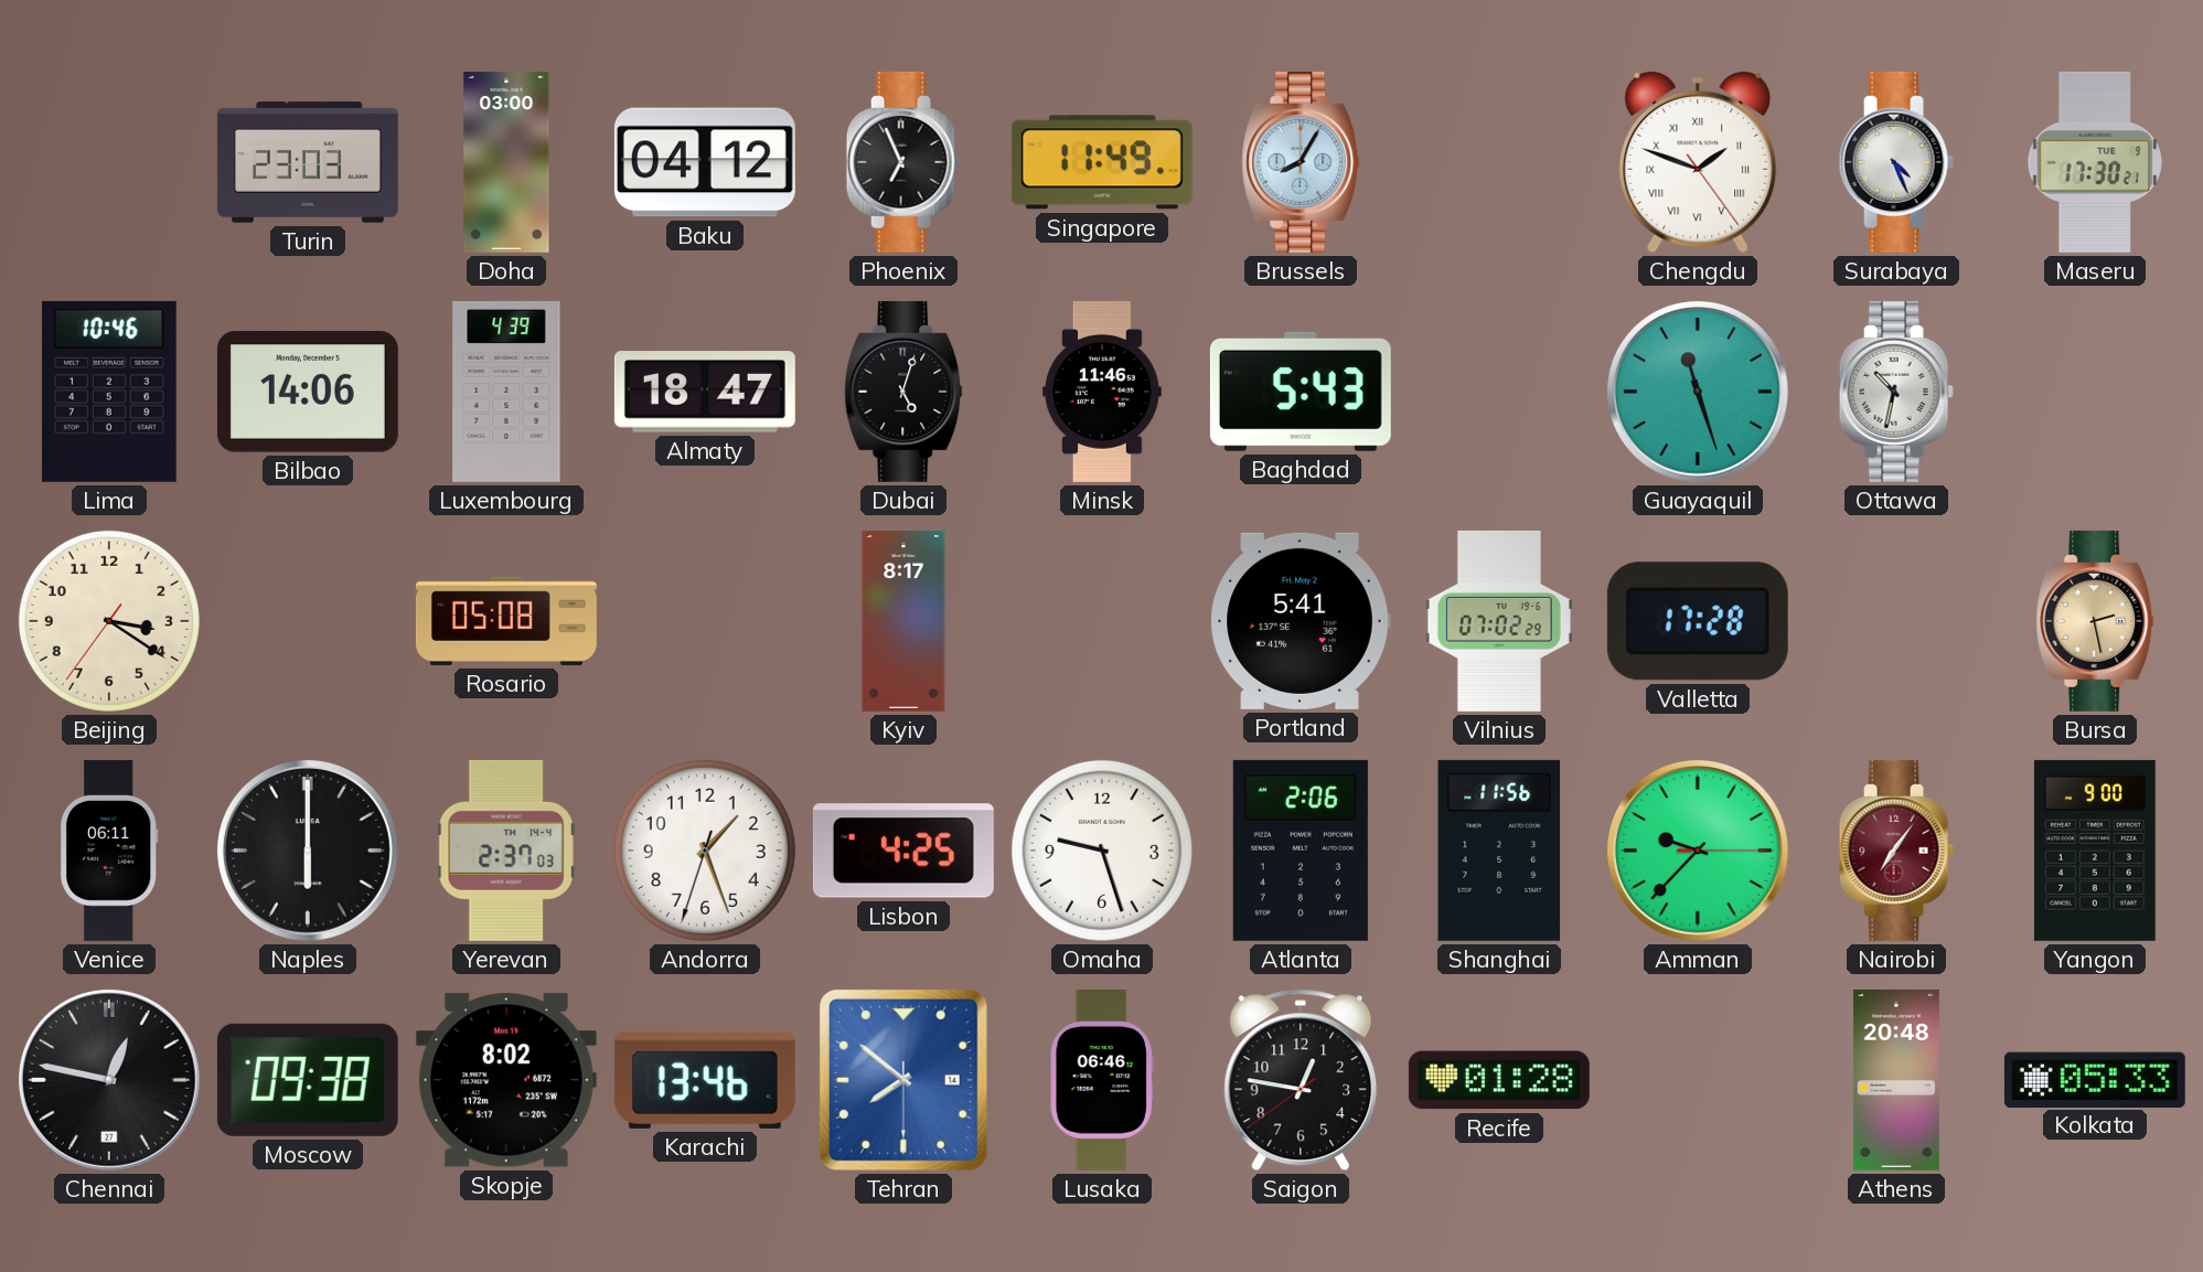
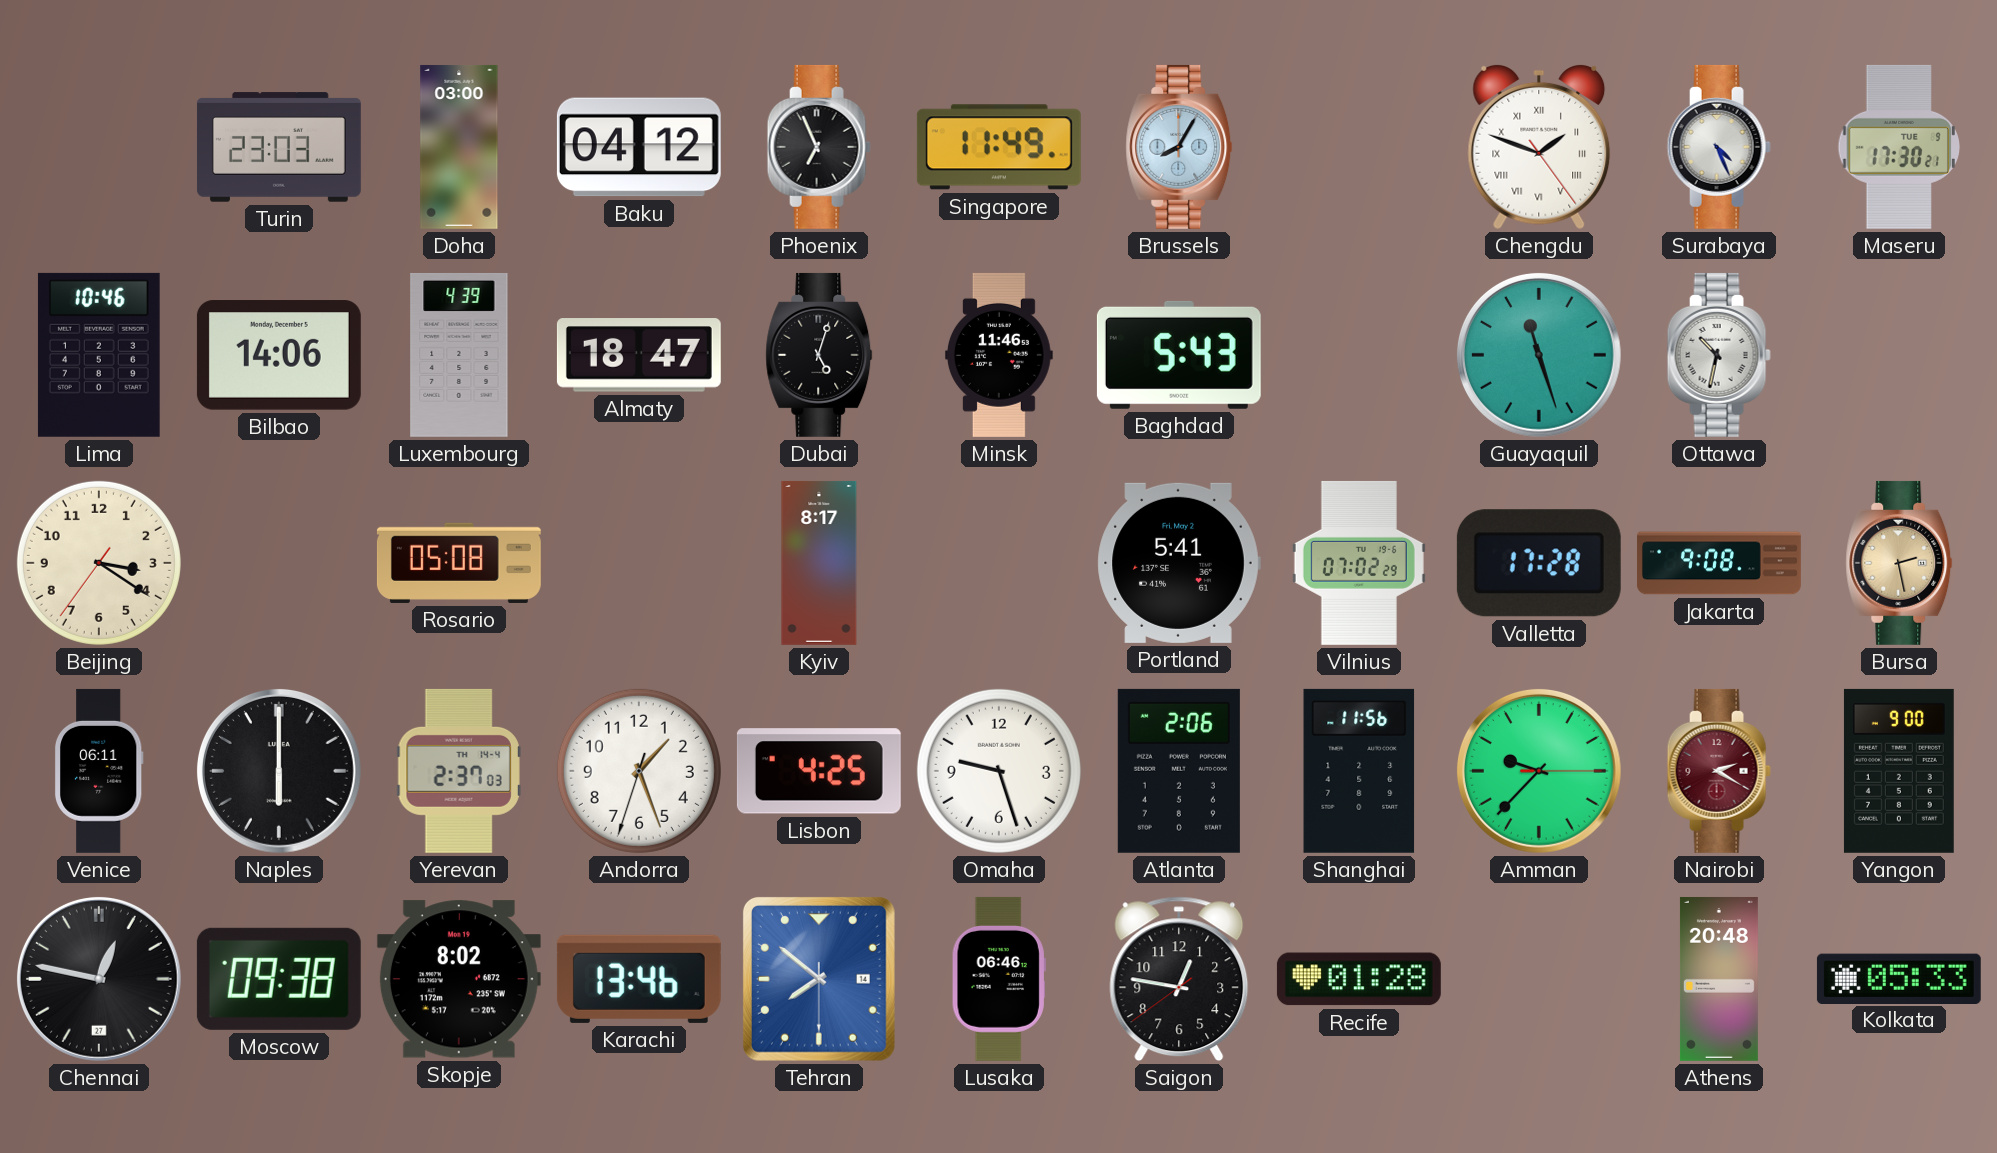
Jakarta: none -> 9:08 (1719, 563)
Nairobi: 7:06 -> 2:20 (1719, 771)
